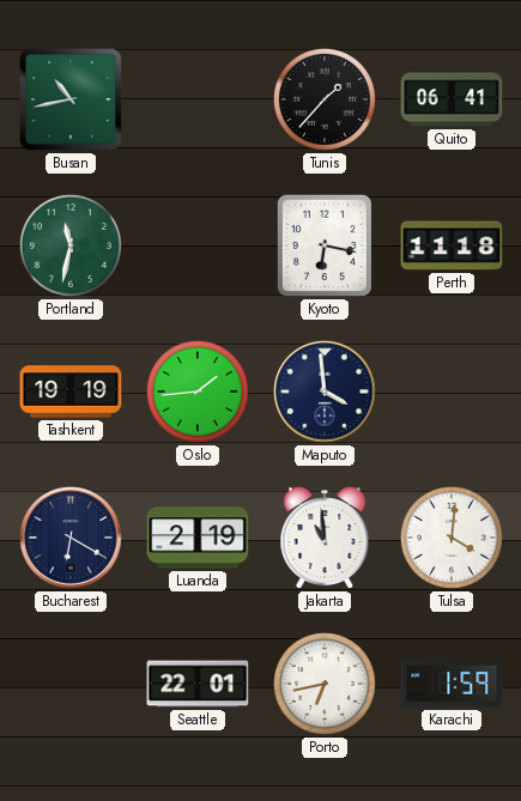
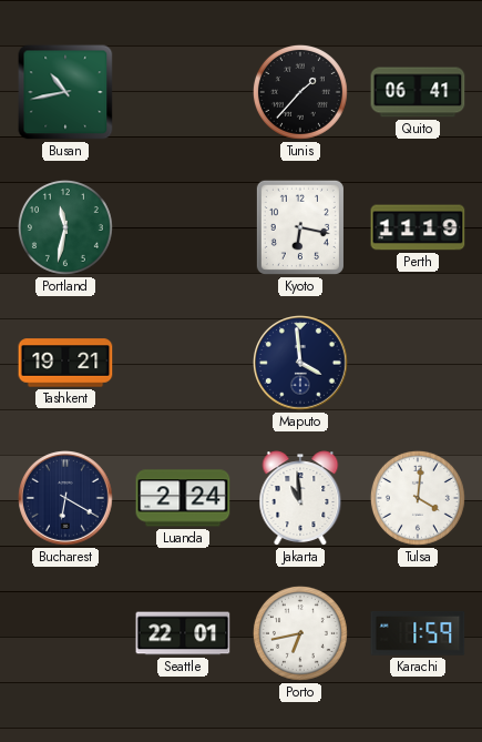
Perth: 11:18 -> 11:19 (418, 227)
Tashkent: 19:19 -> 19:21 (65, 363)
Oslo: 1:44 -> none (198, 392)
Luanda: 2:19 -> 2:24 (183, 498)
